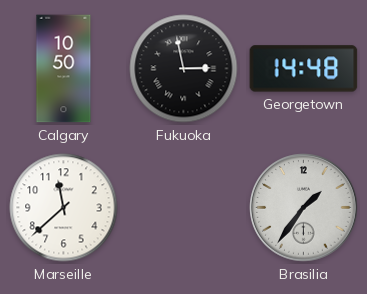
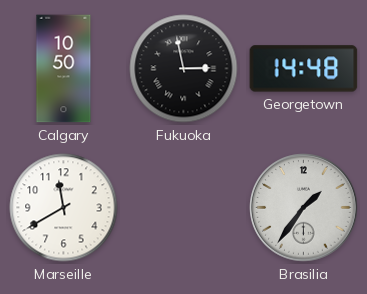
Marseille: 11:38 -> 11:40 (64, 208)
